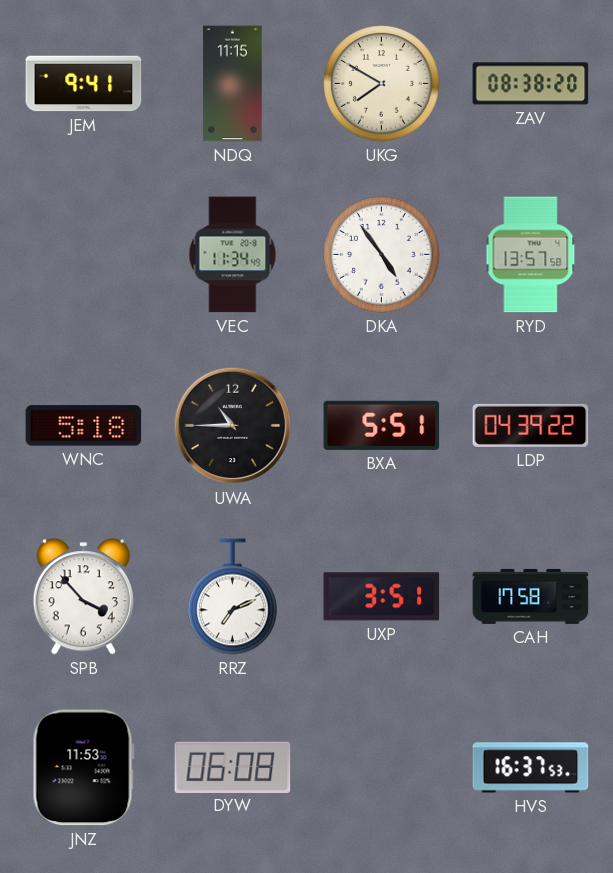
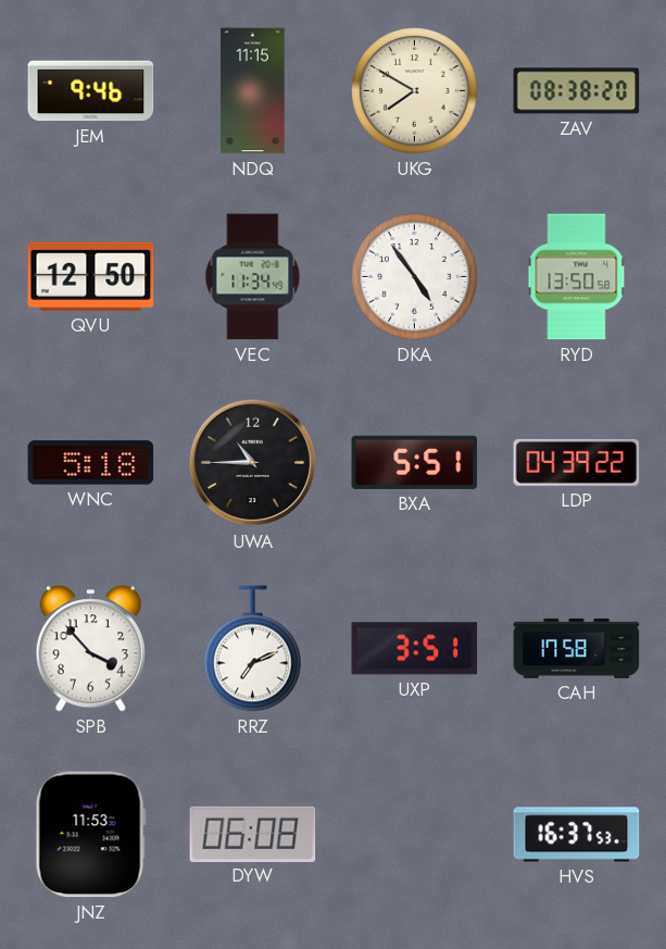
JEM: 9:41 -> 9:46 (91, 91)
QVU: none -> 12:50 (91, 276)
RYD: 13:57 -> 13:50 (577, 277)
